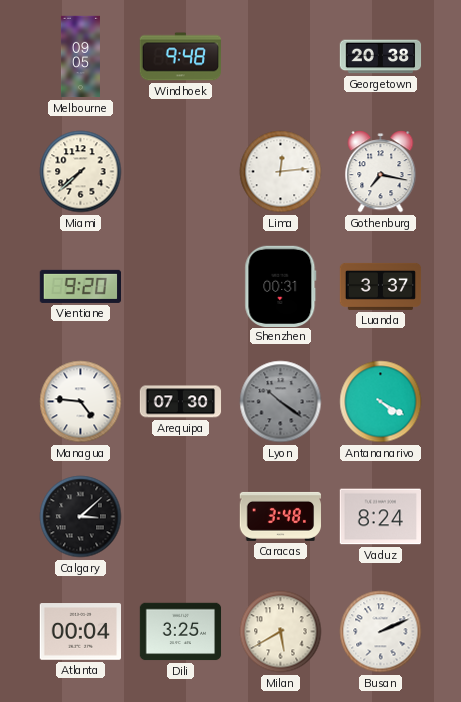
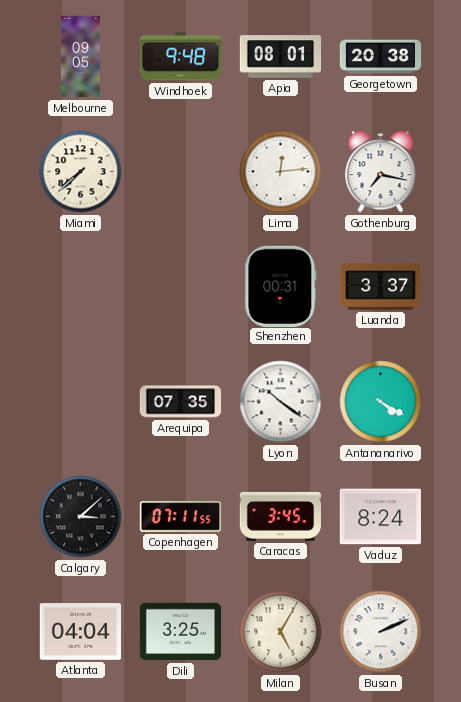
Apia: none -> 08:01 (281, 57)
Vientiane: 9:20 -> none (80, 286)
Managua: 4:46 -> none (81, 402)
Arequipa: 07:30 -> 07:35 (181, 402)
Lyon dial: grey -> white (281, 402)
Copenhagen: none -> 07:11 (181, 517)
Caracas: 3:48 -> 3:45 (280, 516)
Atlanta: 00:04 -> 04:04 (81, 632)
Milan: 5:40 -> 5:05 (281, 632)
